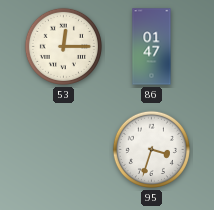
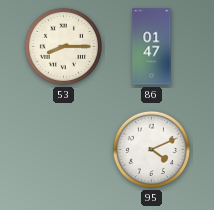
53: 12:15 -> 8:15 (63, 46)
95: 3:33 -> 4:11 (151, 149)
